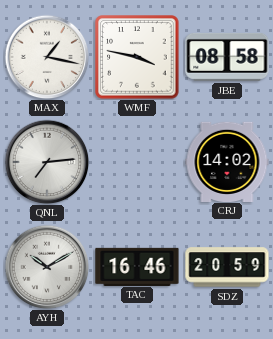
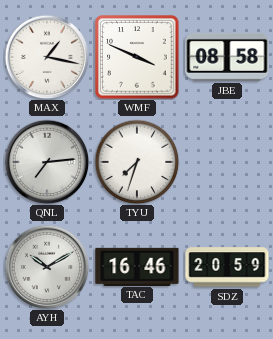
WMF: 3:47 -> 3:49 (137, 57)
TYU: none -> 7:33 (137, 162)
CRJ: 14:02 -> none (227, 161)
